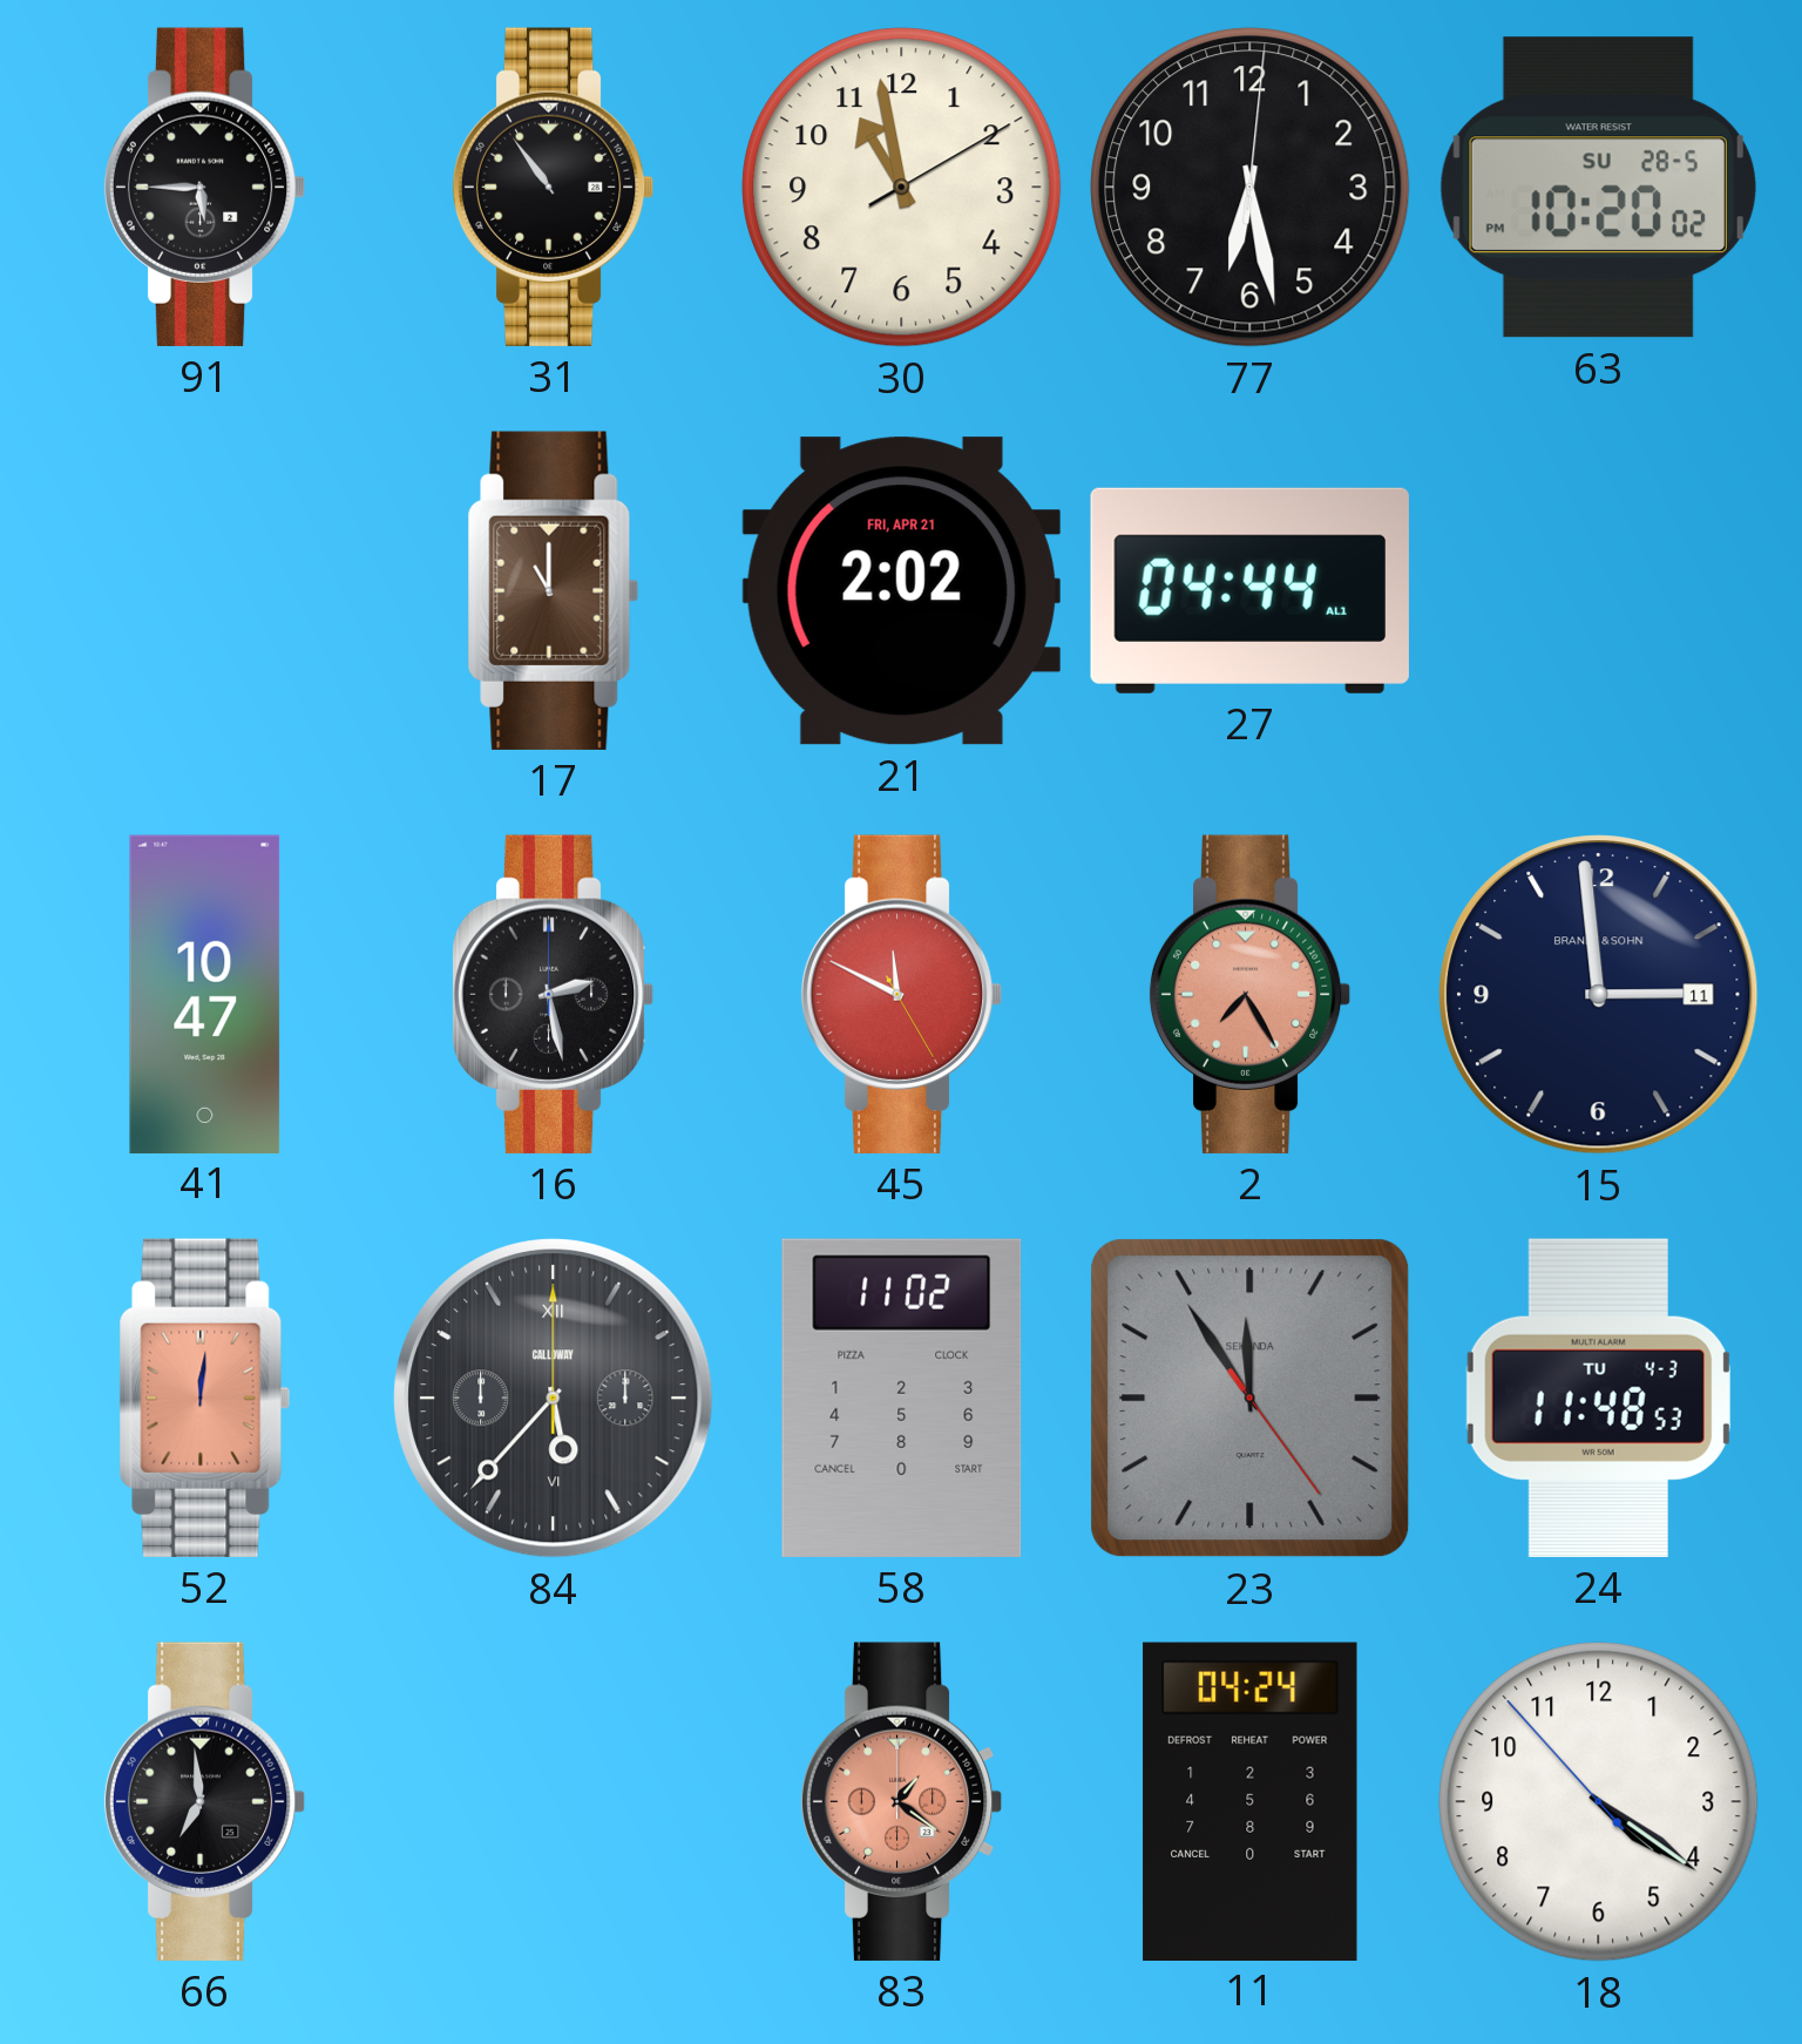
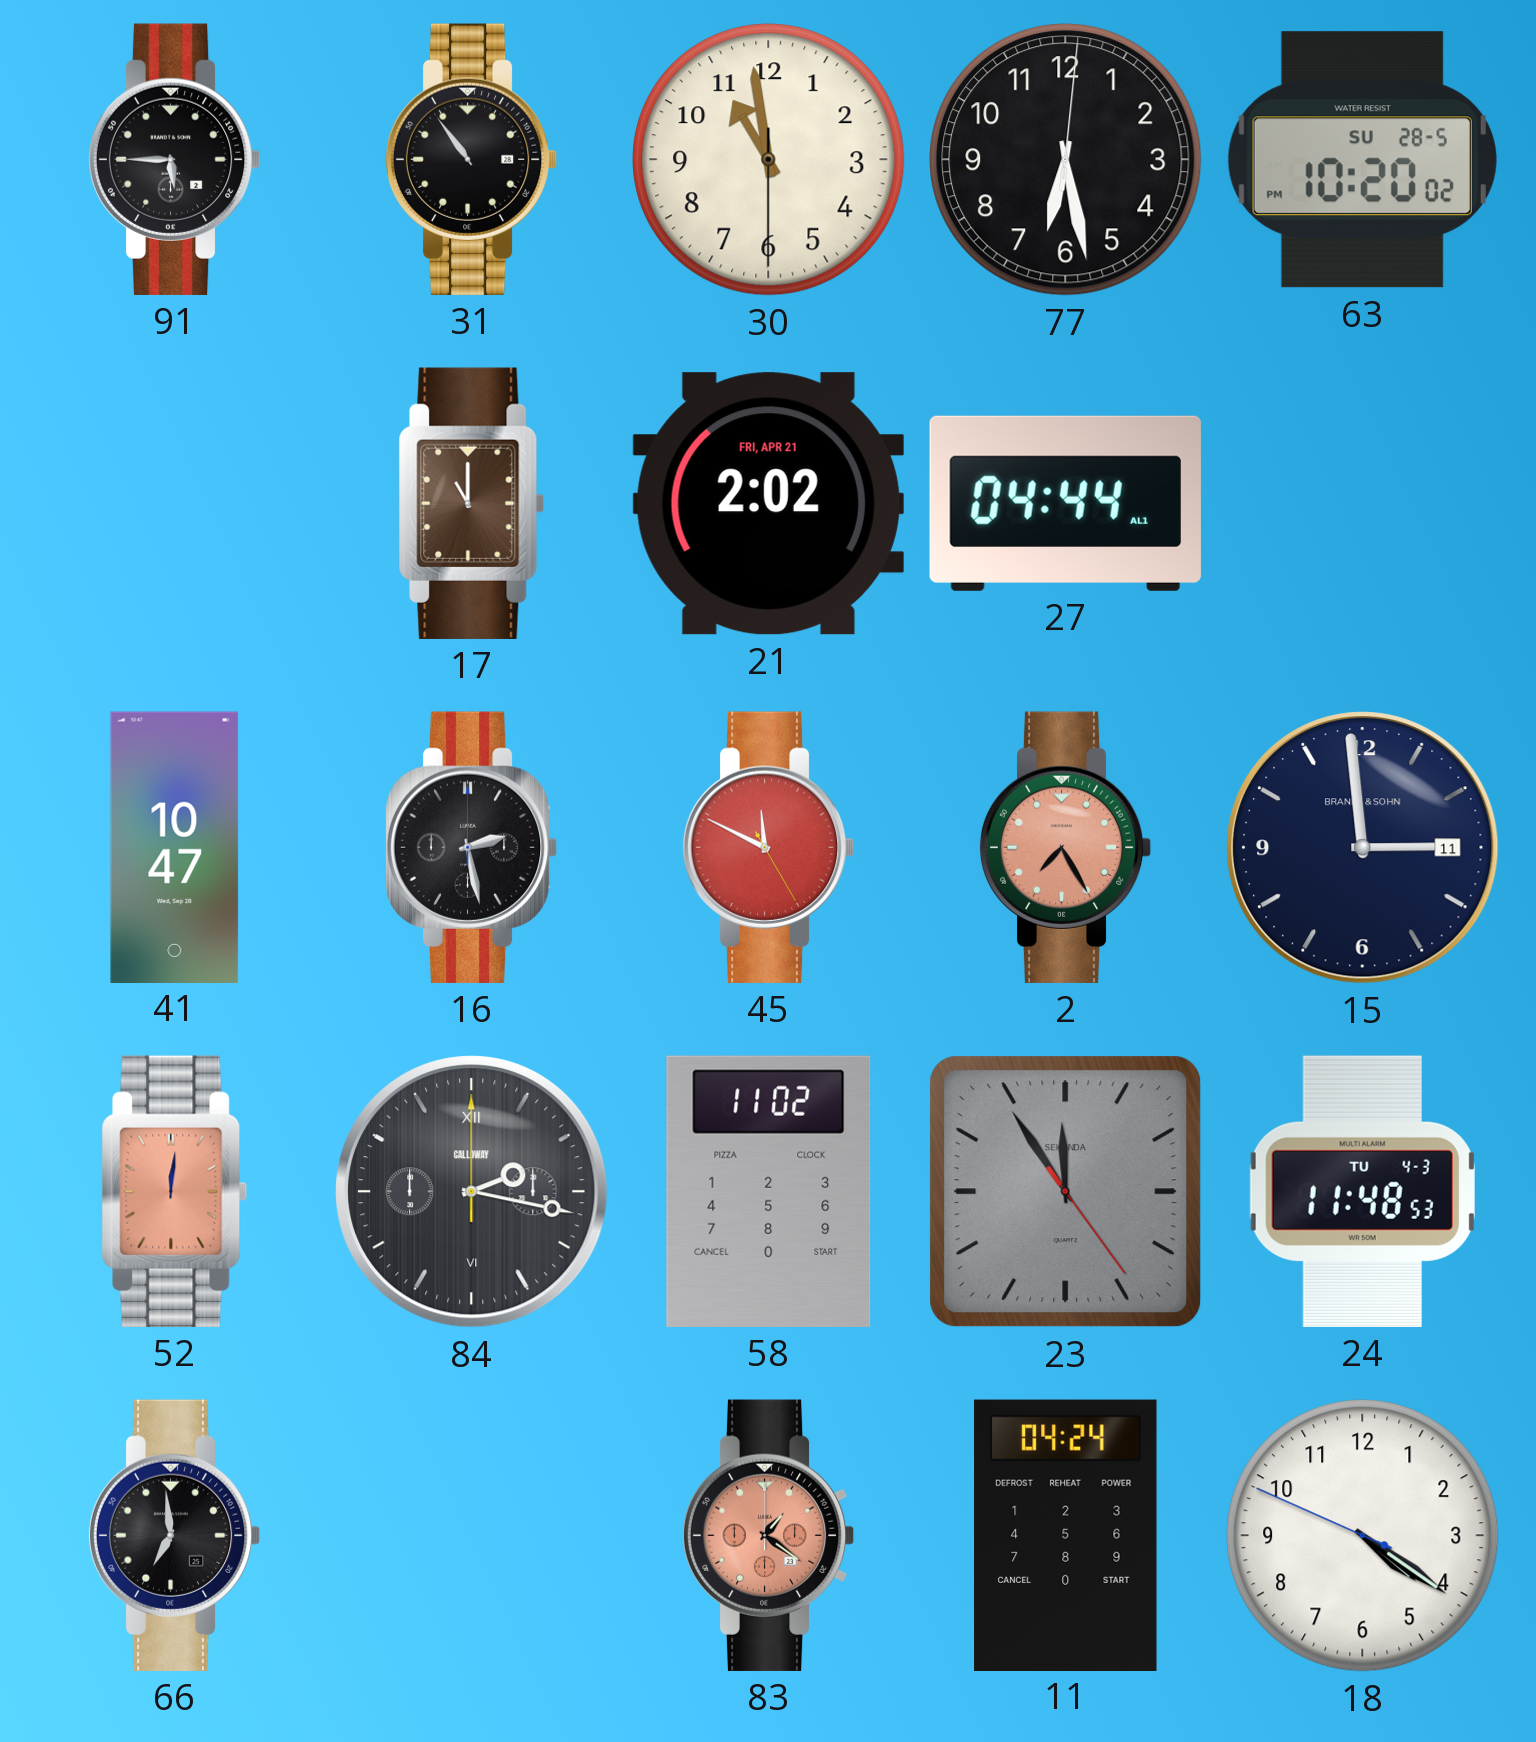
30: 10:58:10 -> 10:58:30 (769, 160)
84: 5:37 -> 2:17 (472, 1192)
18: 4:20:53 -> 4:20:49 (1363, 1536)
